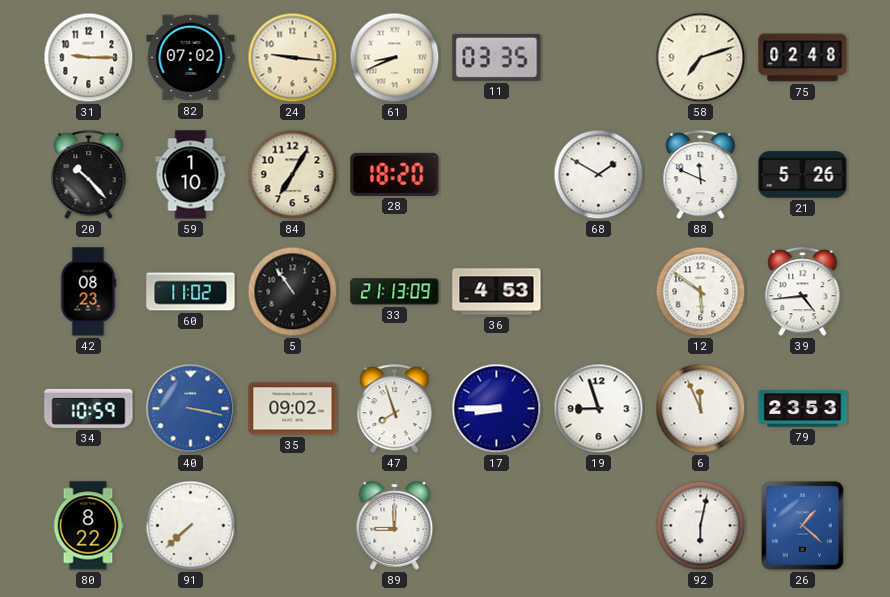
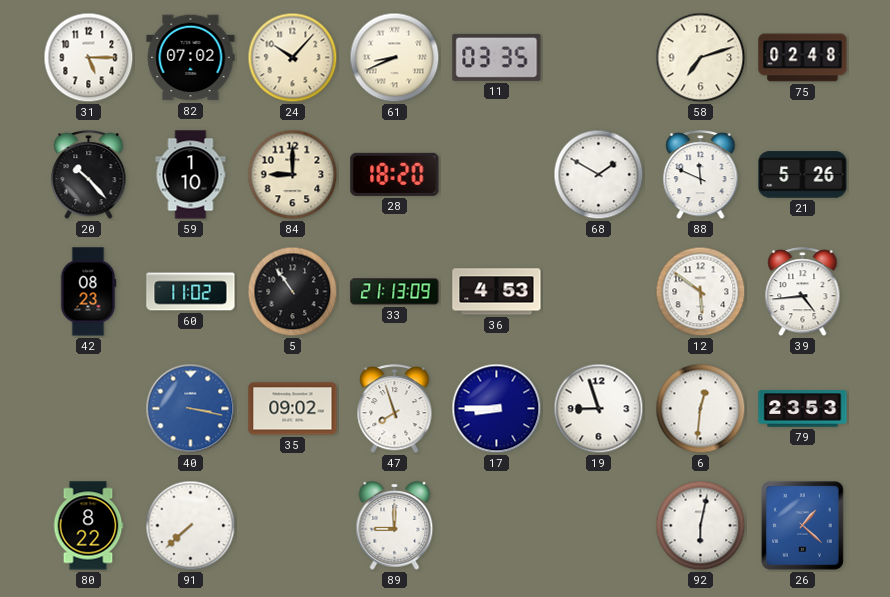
31: 9:15 -> 5:15 (89, 58)
24: 9:16 -> 10:07 (293, 58)
84: 7:05 -> 9:00 (293, 175)
34: 10:59 -> none (89, 408)
6: 11:56 -> 12:31 (701, 409)
